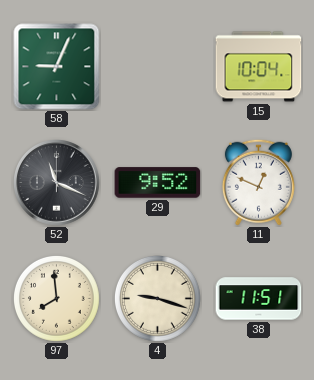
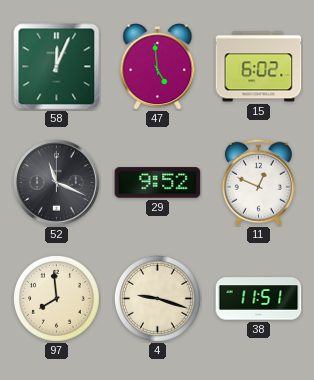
58: 9:04 -> 12:04 (57, 67)
47: none -> 4:59 (158, 67)
15: 10:04 -> 6:02 (259, 67)
